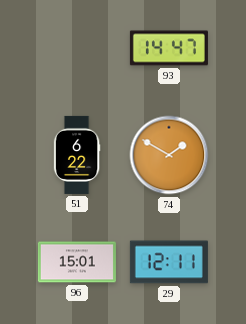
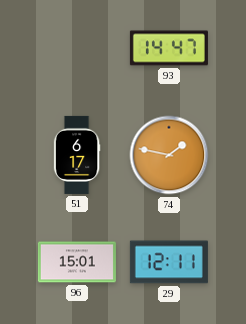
51: 6:22 -> 6:17 (77, 155)
74: 1:50 -> 1:47 (169, 155)
